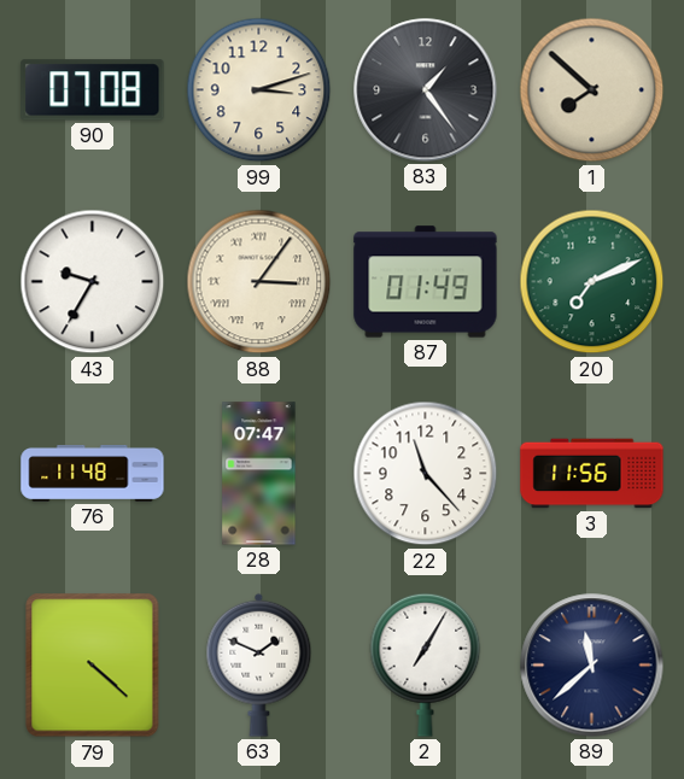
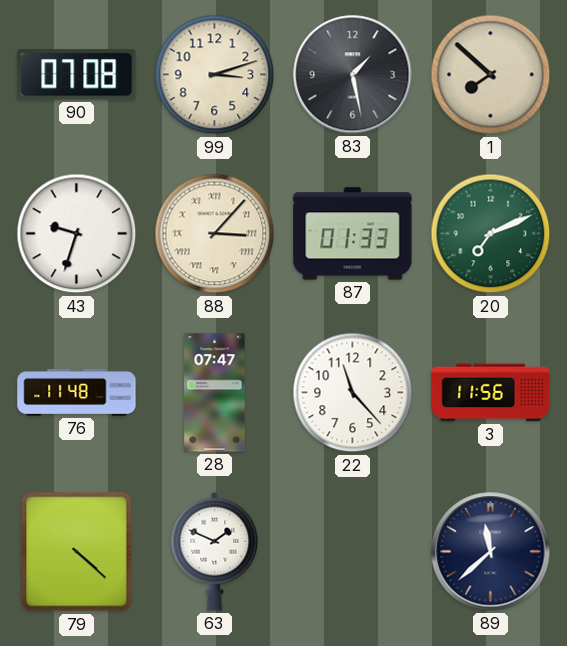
83: 1:24 -> 1:28 (353, 75)
43: 9:35 -> 9:33 (77, 234)
88: 3:06 -> 3:07 (215, 234)
87: 01:49 -> 01:33 (353, 234)
2: 7:05 -> none (426, 664)
